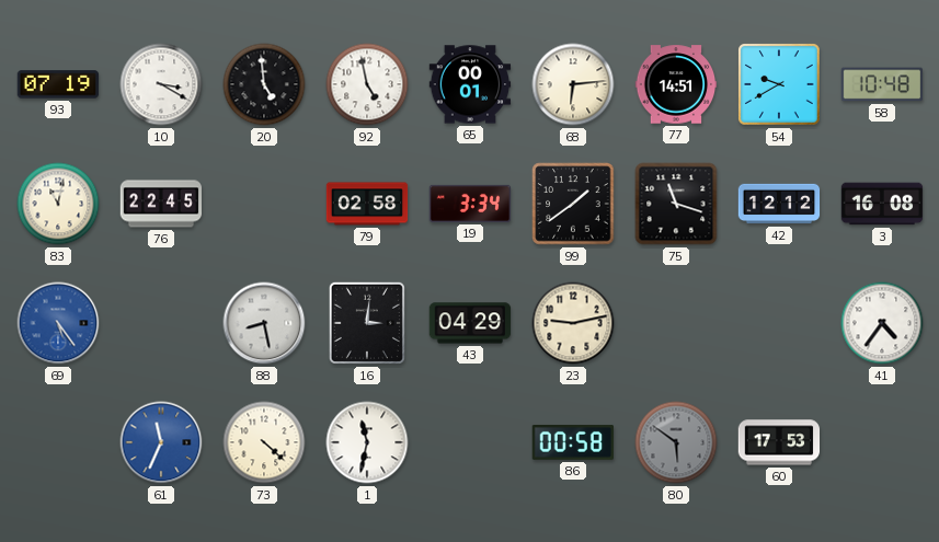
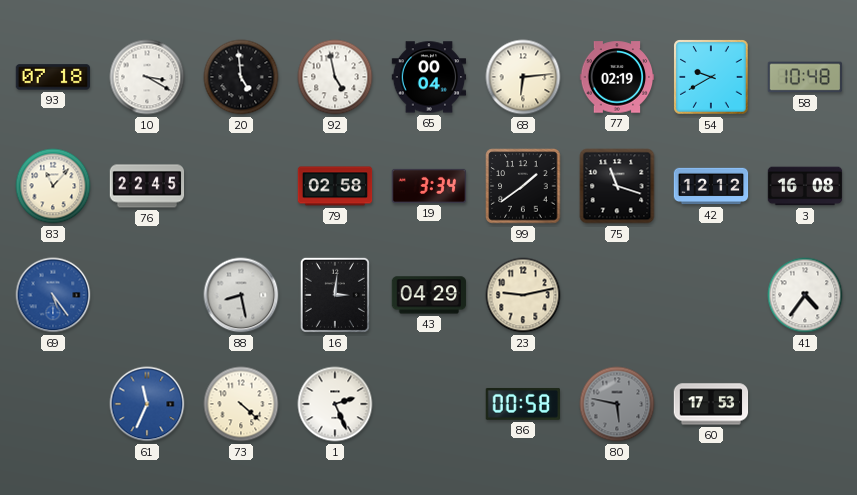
93: 07:19 -> 07:18 (53, 77)
65: 00:01 -> 00:04 (429, 77)
77: 14:51 -> 02:19 (617, 77)
83: 11:02 -> 11:07 (53, 186)
1: 11:32 -> 2:26 (335, 404)
80: 5:51 -> 5:47 (617, 404)
